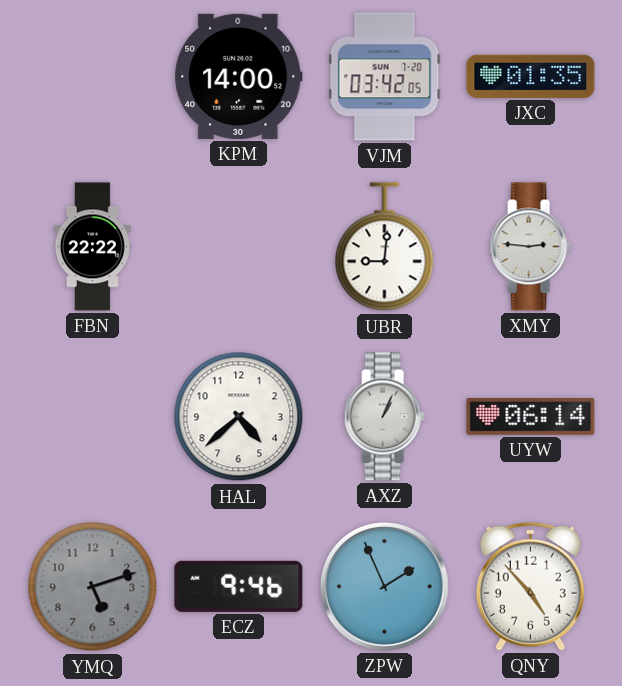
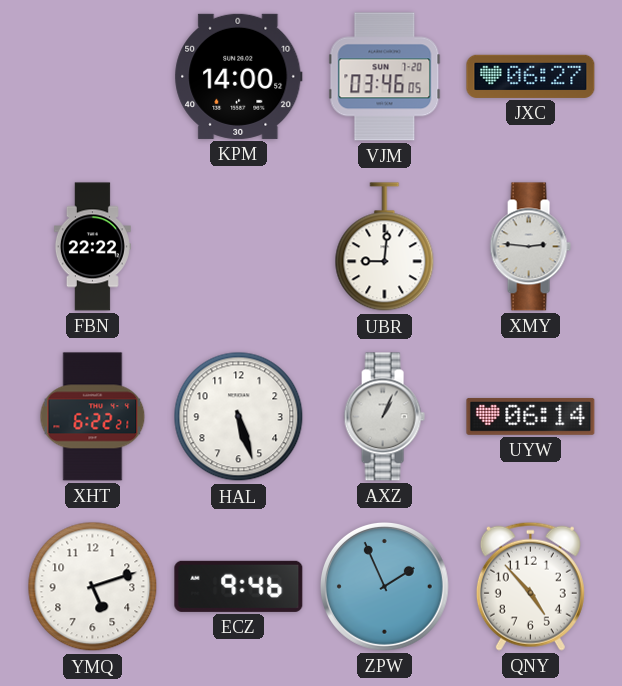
VJM: 03:42 -> 03:46 (385, 77)
JXC: 01:35 -> 06:27 (531, 76)
XHT: none -> 6:22 (93, 417)
HAL: 4:38 -> 5:27 (239, 417)
YMQ dial: grey -> white (93, 587)
